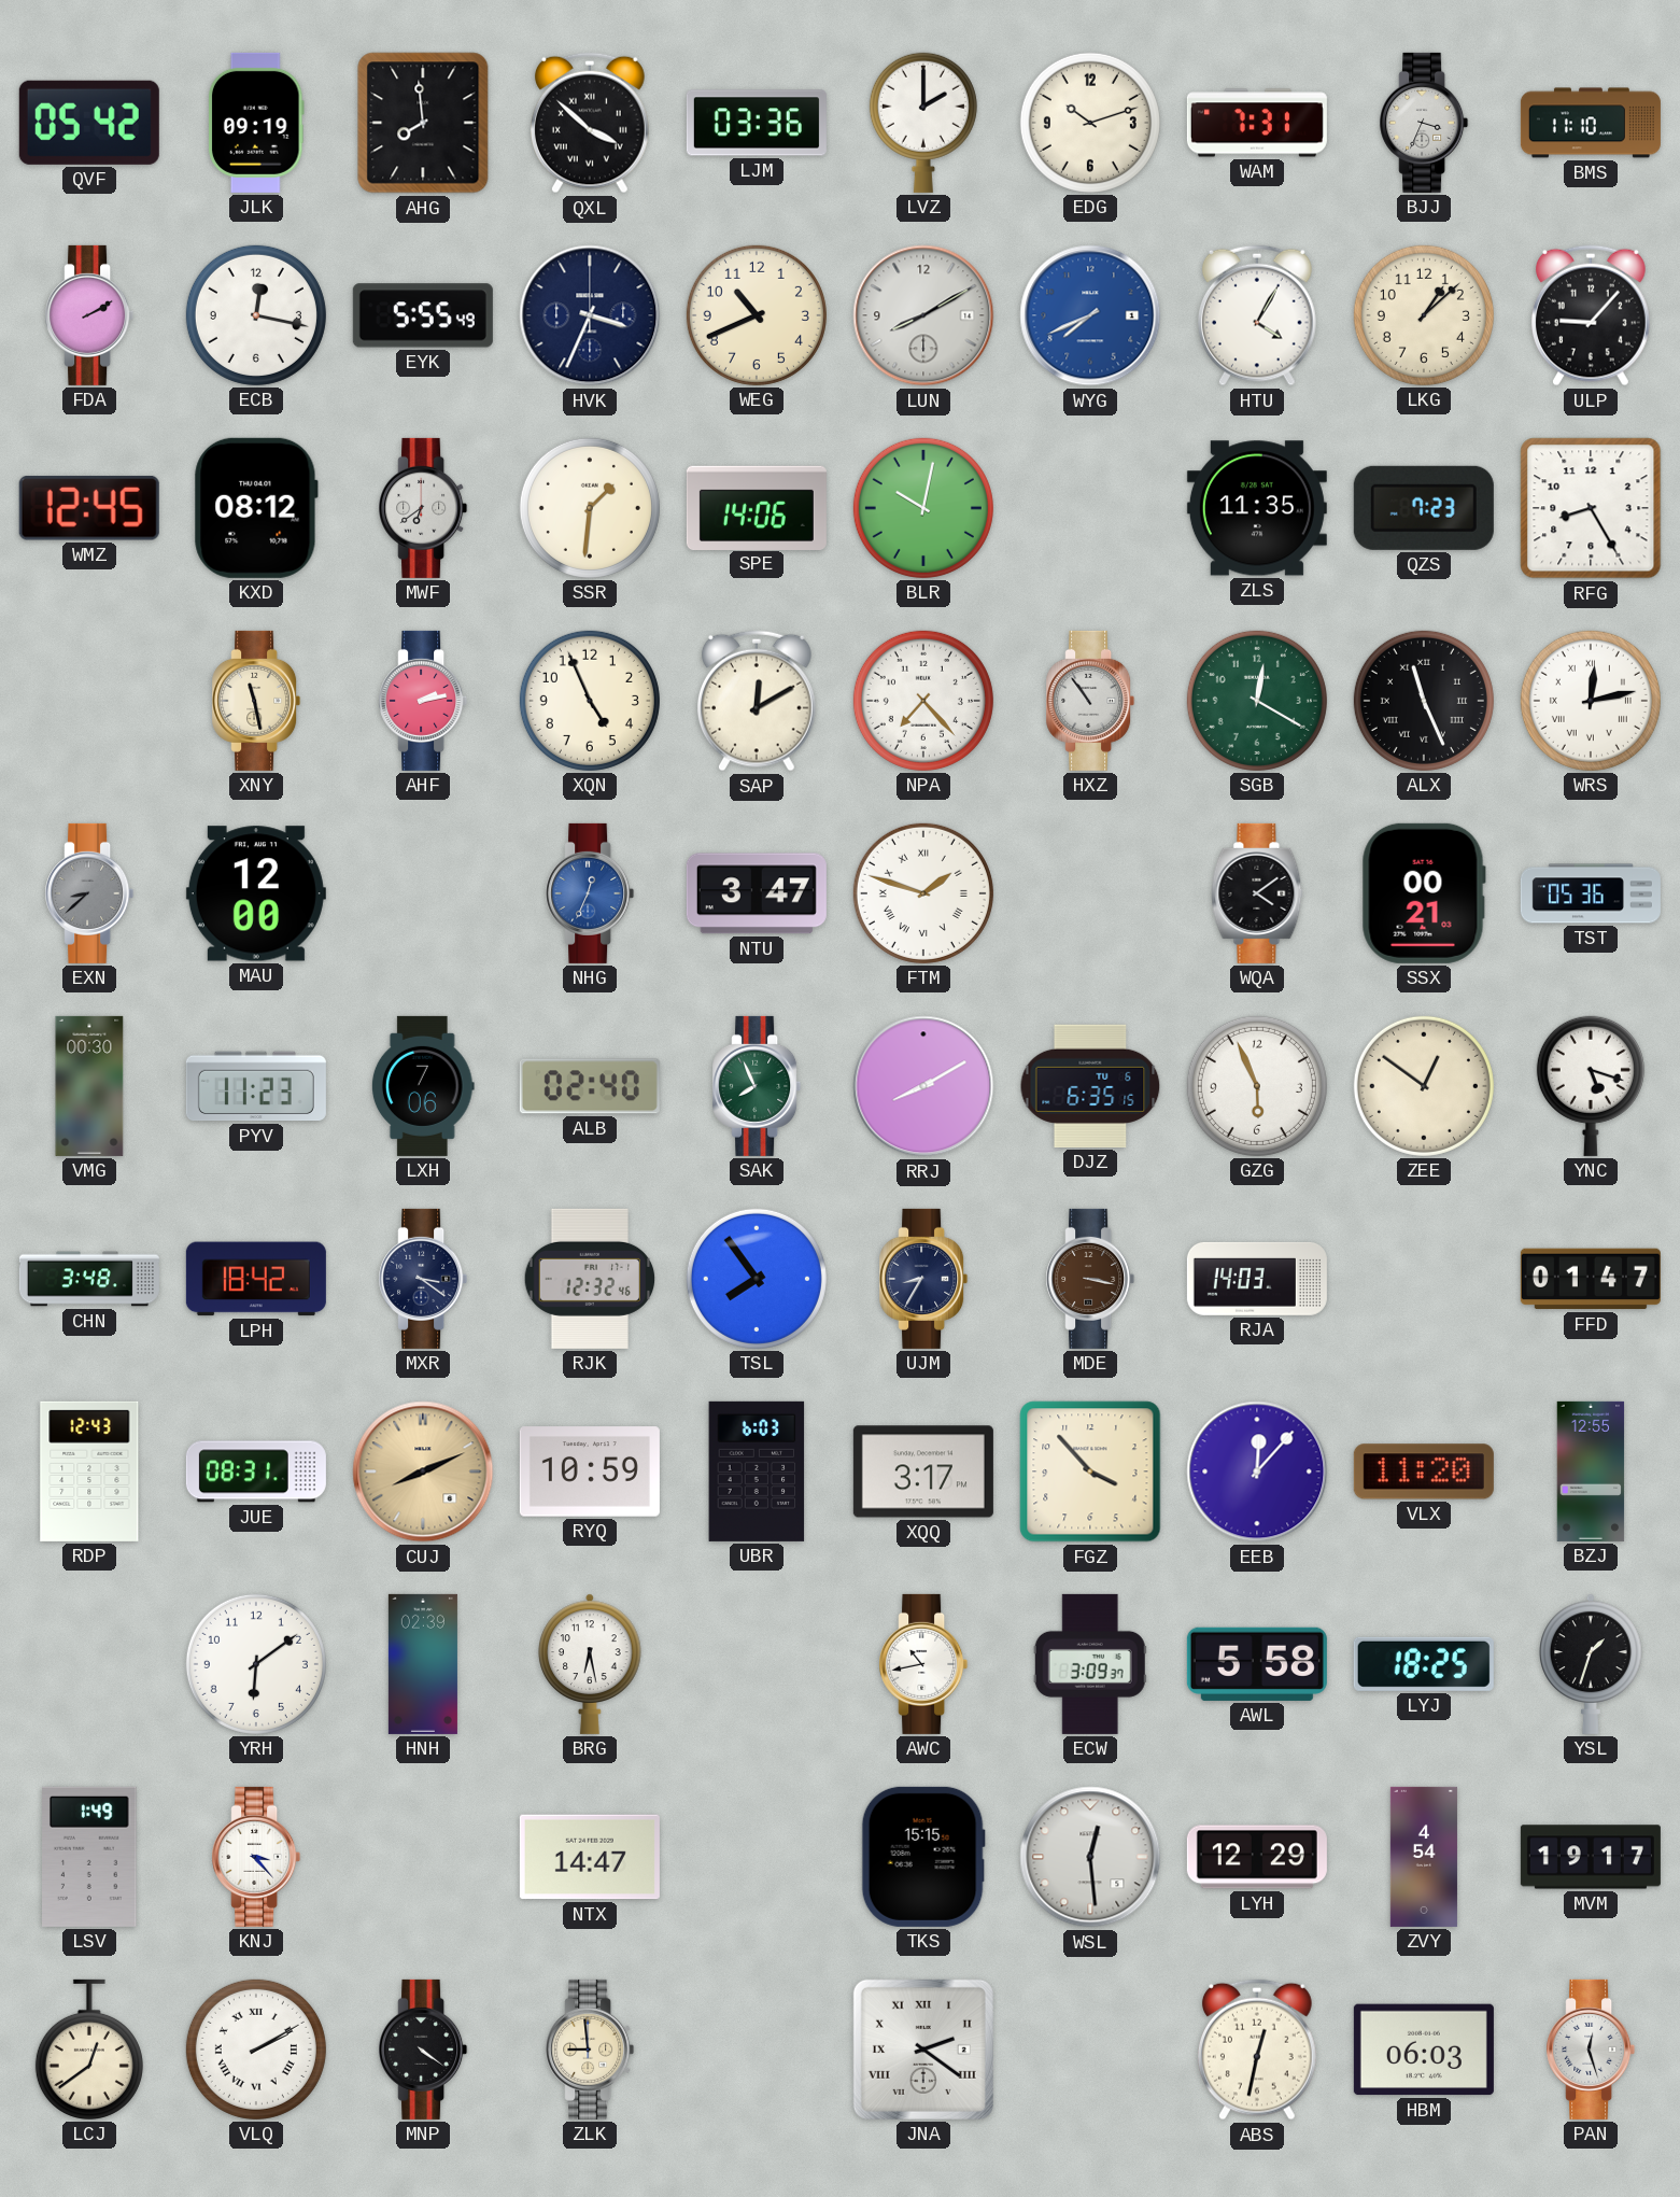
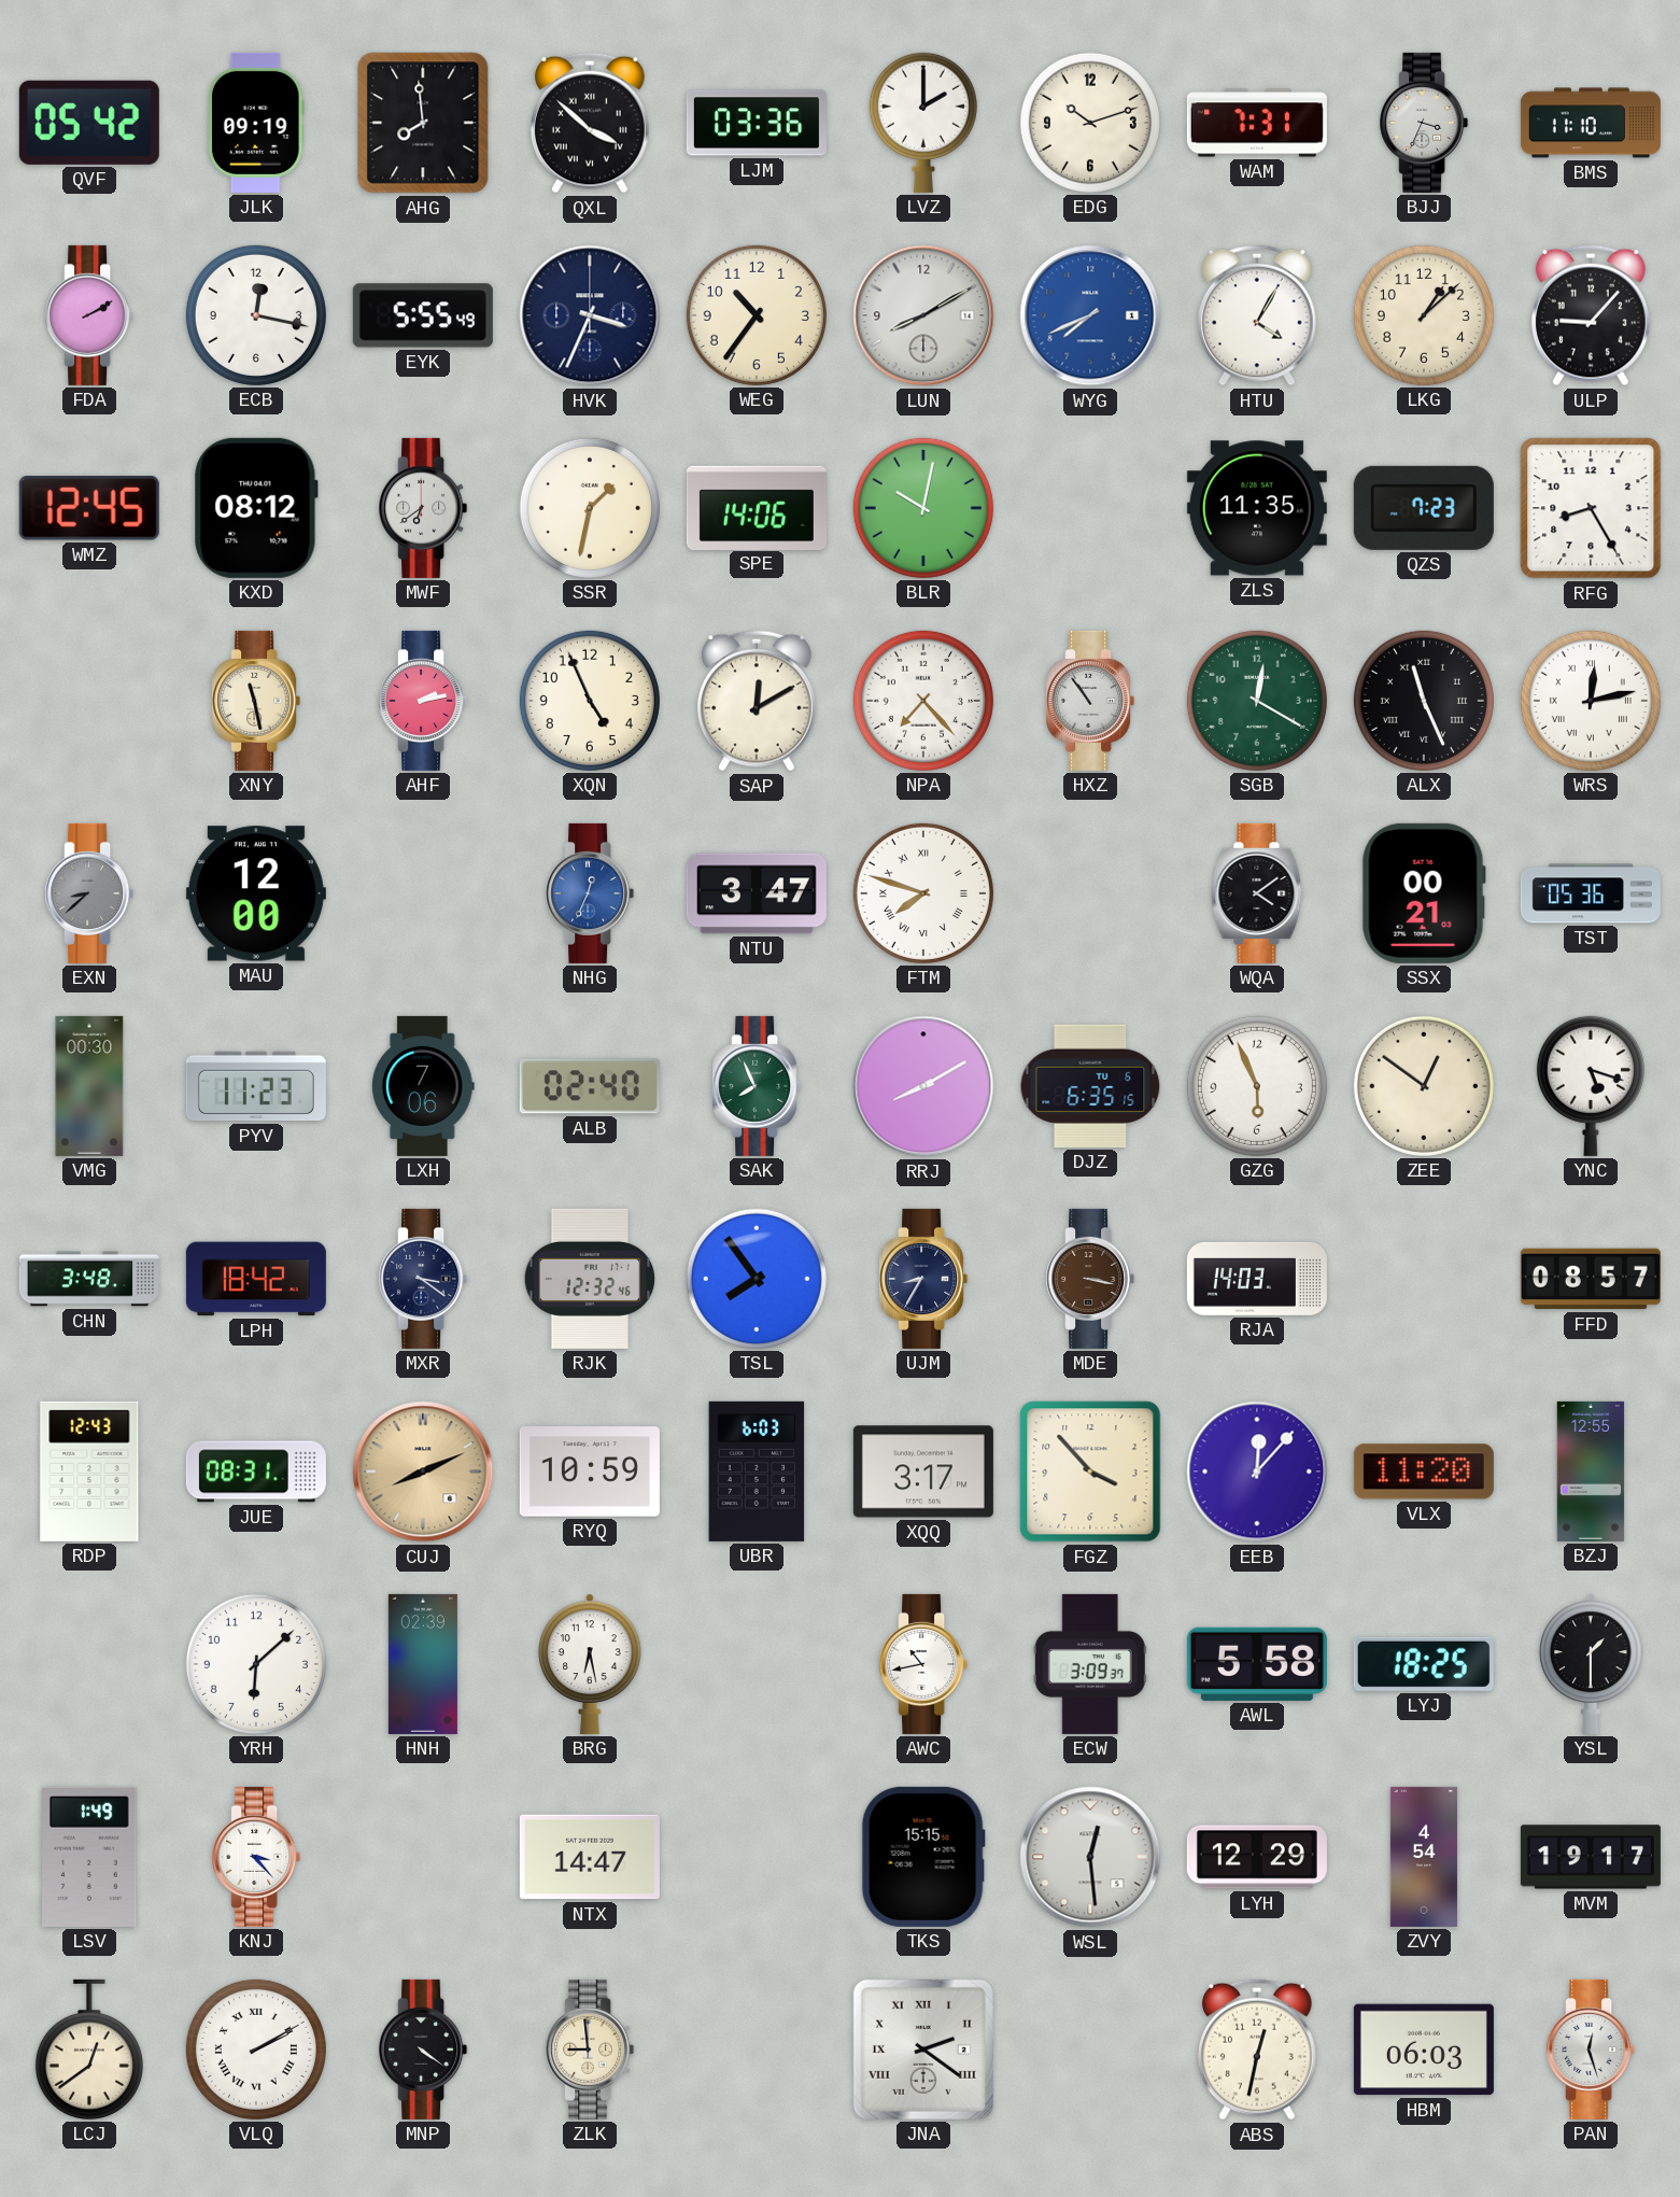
WEG: 10:41 -> 10:36 (757, 315)
SSR: 1:31 -> 1:32 (590, 508)
FTM: 1:48 -> 7:48 (923, 893)
FFD: 01:47 -> 08:57 (1591, 1279)
YRH: 6:09 -> 6:08 (256, 1664)
YSL: 1:33 -> 1:30 (1591, 1664)
